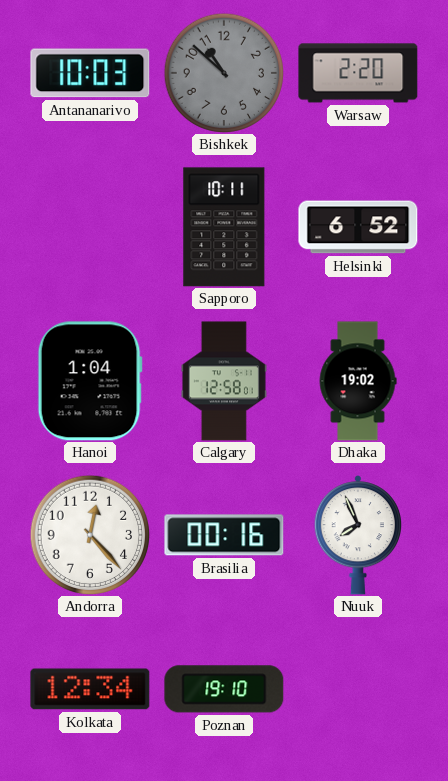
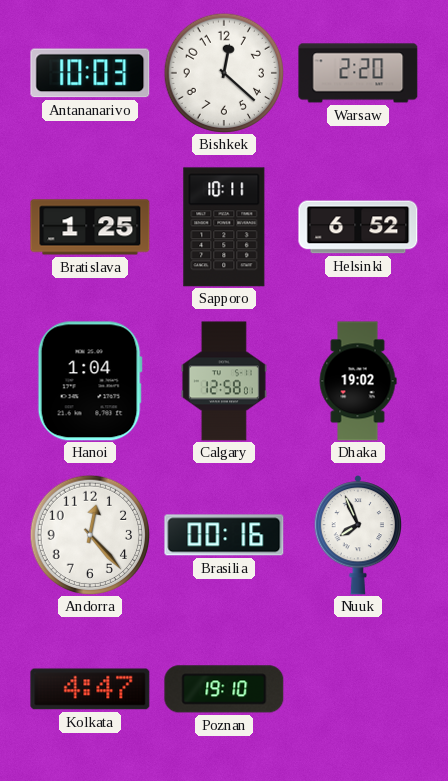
Bishkek: 10:52 -> 12:22 (223, 72)
Bishkek dial: grey -> white (223, 72)
Bratislava: none -> 1:25 (90, 227)
Kolkata: 12:34 -> 4:47 (90, 689)
